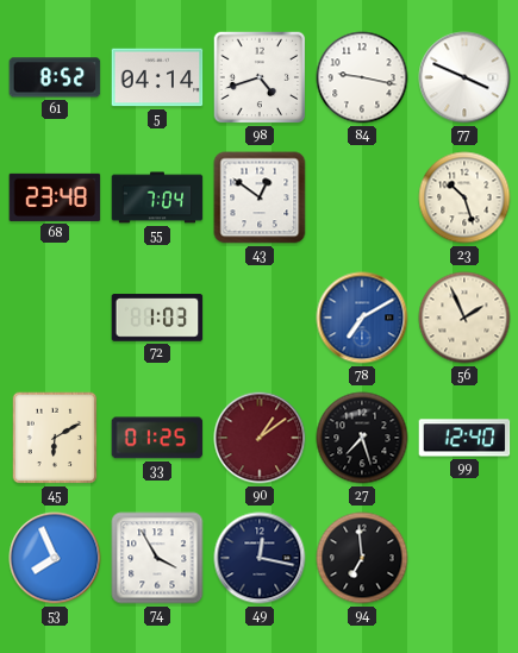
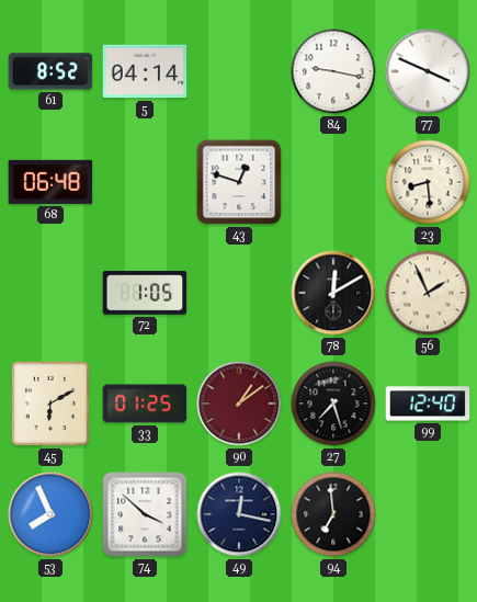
98: 4:42 -> none (260, 77)
68: 23:48 -> 06:48 (50, 182)
55: 7:04 -> none (157, 197)
43: 12:51 -> 12:48 (239, 182)
23: 10:27 -> 8:29 (428, 182)
72: 1:03 -> 1:05 (145, 293)
78: 7:10 -> 12:10 (333, 293)
78 dial: blue -> black (333, 293)
74: 3:55 -> 3:52 (145, 514)
